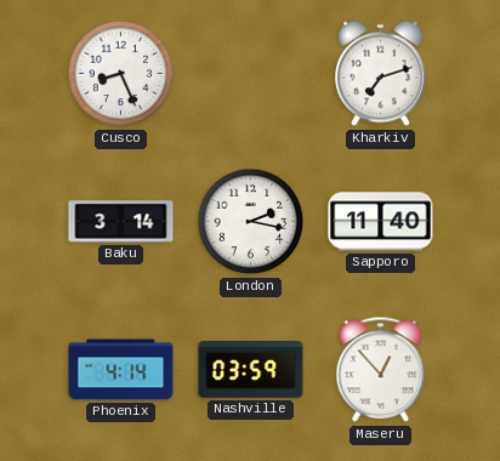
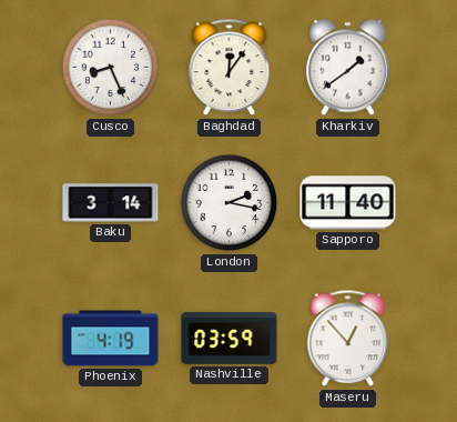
Baghdad: none -> 12:06 (230, 68)
Kharkiv: 7:12 -> 1:39 (348, 68)
Phoenix: 4:14 -> 4:19 (111, 339)
